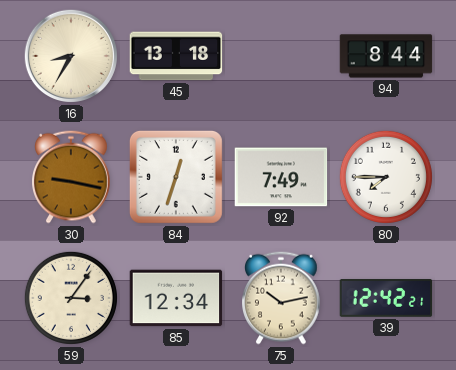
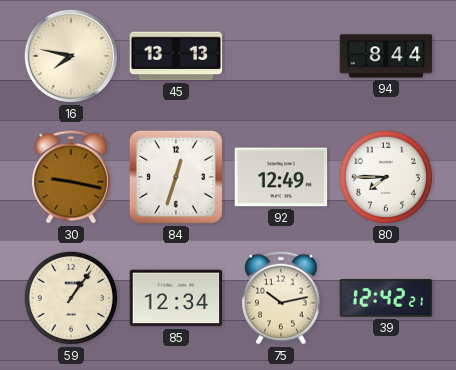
16: 8:35 -> 7:47 (71, 56)
45: 13:18 -> 13:13 (176, 56)
92: 7:49 -> 12:49 (281, 177)
59: 3:06 -> 1:06 (71, 298)
